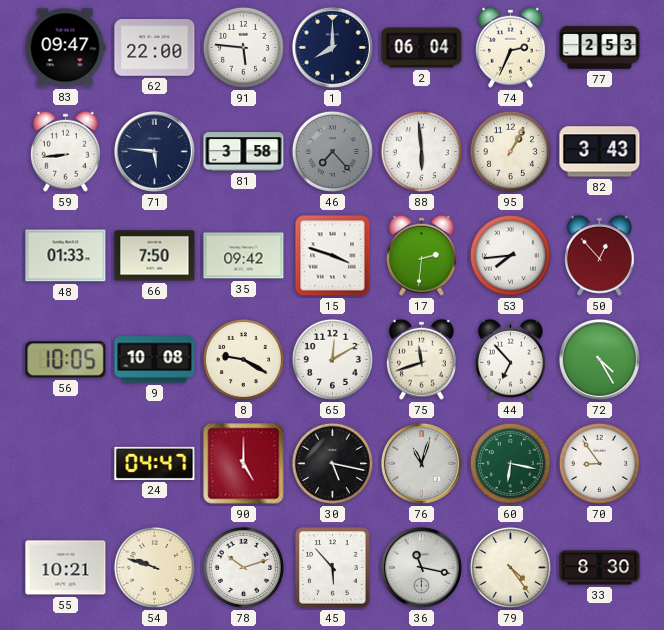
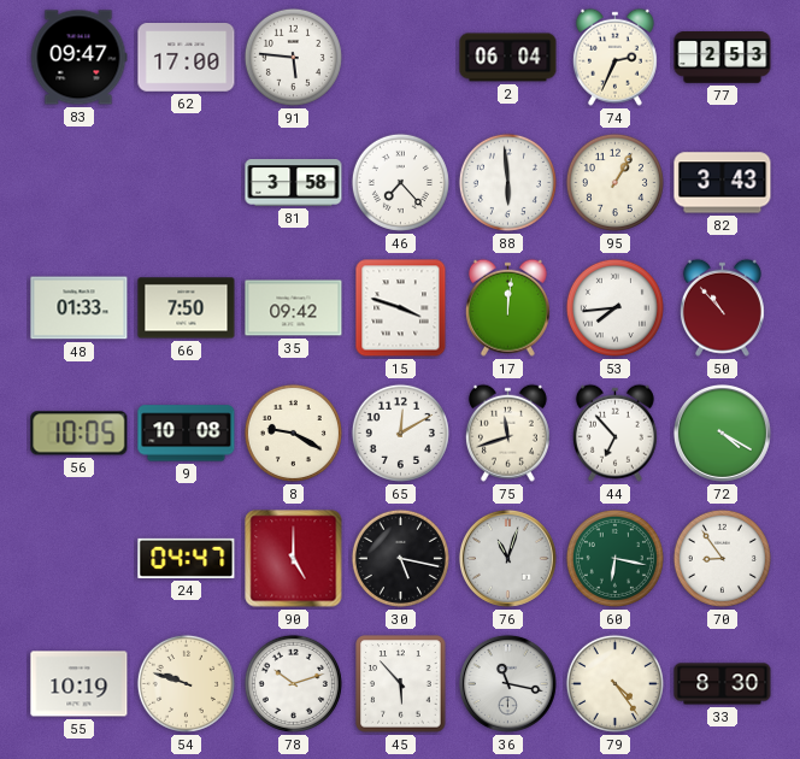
62: 22:00 -> 17:00 (187, 58)
1: 8:00 -> none (332, 47)
59: 8:44 -> none (65, 151)
71: 5:46 -> none (154, 151)
46 dial: grey -> white (400, 182)
17: 2:31 -> 12:01 (507, 307)
50: 12:53 -> 10:53 (722, 307)
72: 4:25 -> 4:20 (722, 433)
55: 10:21 -> 10:19 (80, 684)
